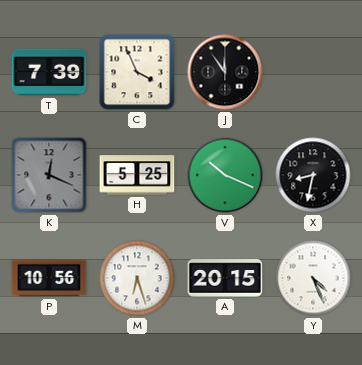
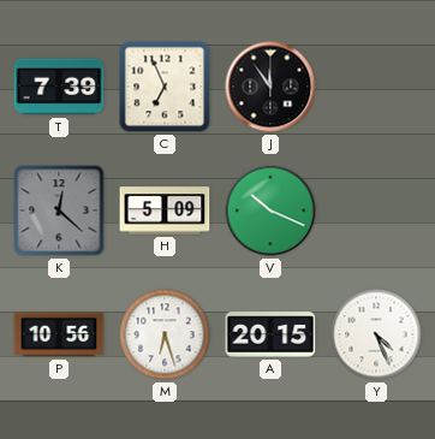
C: 3:56 -> 6:56 (165, 87)
K: 12:19 -> 12:22 (59, 210)
H: 5:25 -> 5:09 (165, 210)
X: 8:32 -> none (313, 175)
